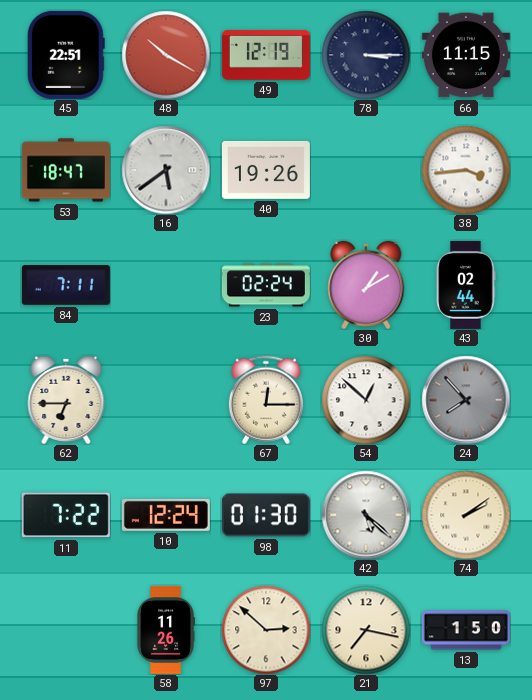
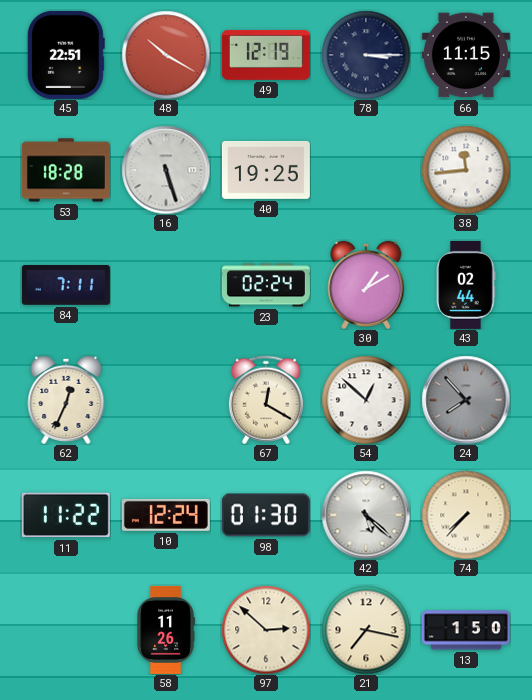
53: 18:47 -> 18:28 (66, 170)
16: 5:39 -> 5:27 (166, 170)
40: 19:26 -> 19:25 (266, 170)
38: 3:44 -> 11:44 (466, 170)
62: 6:45 -> 12:34 (66, 400)
67: 12:15 -> 12:20 (266, 400)
11: 7:22 -> 11:22 (66, 515)
74: 2:09 -> 7:37 (466, 515)
